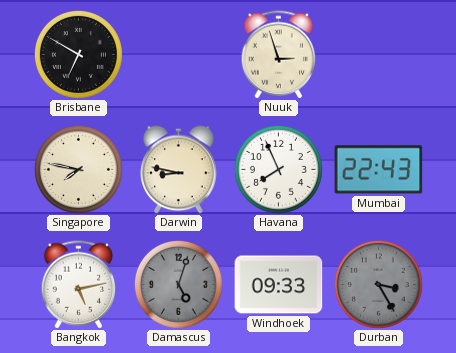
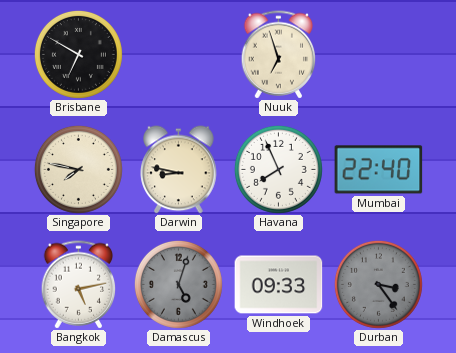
Nuuk: 2:57 -> 6:57 (279, 55)
Mumbai: 22:43 -> 22:40 (379, 170)
Durban: 3:25 -> 3:24 (378, 284)
